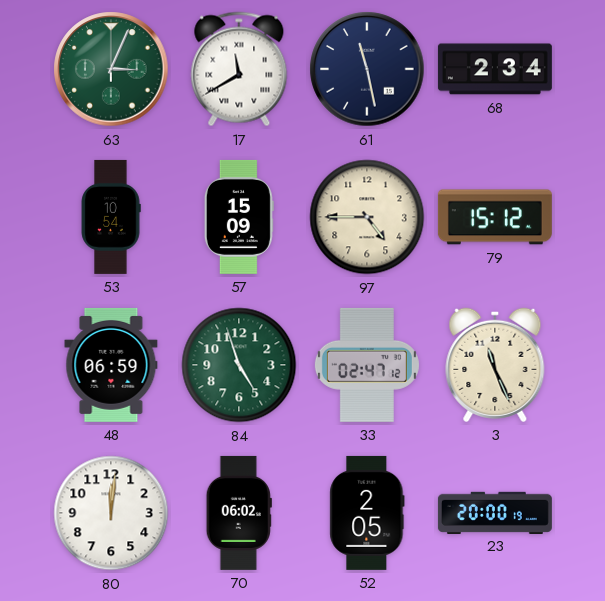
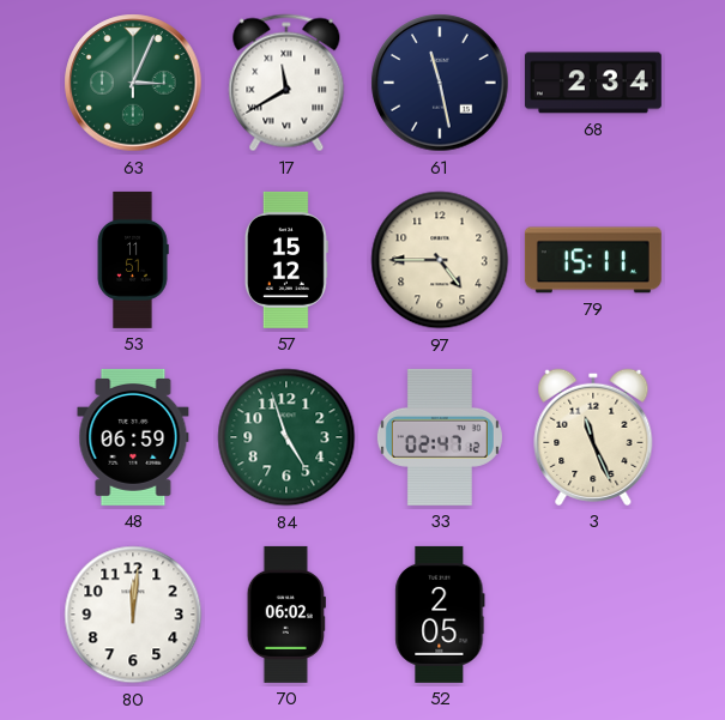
53: 10:54 -> 11:51 (133, 260)
57: 15:09 -> 15:12 (286, 260)
79: 15:12 -> 15:11 (593, 260)
23: 20:00 -> none (495, 512)
